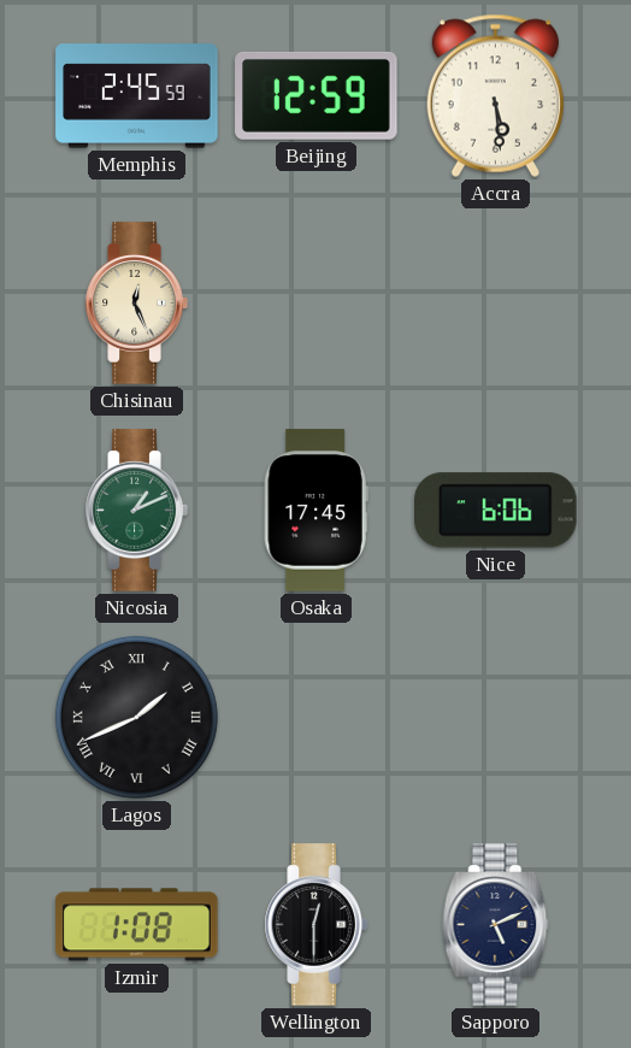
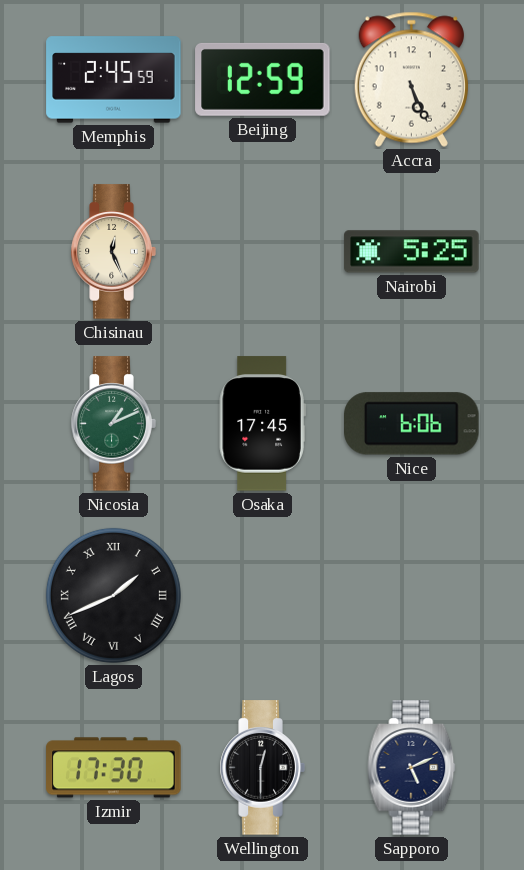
Accra: 5:29 -> 5:26 (411, 79)
Nairobi: none -> 5:25 (412, 252)
Izmir: 1:08 -> 17:30 (114, 768)
